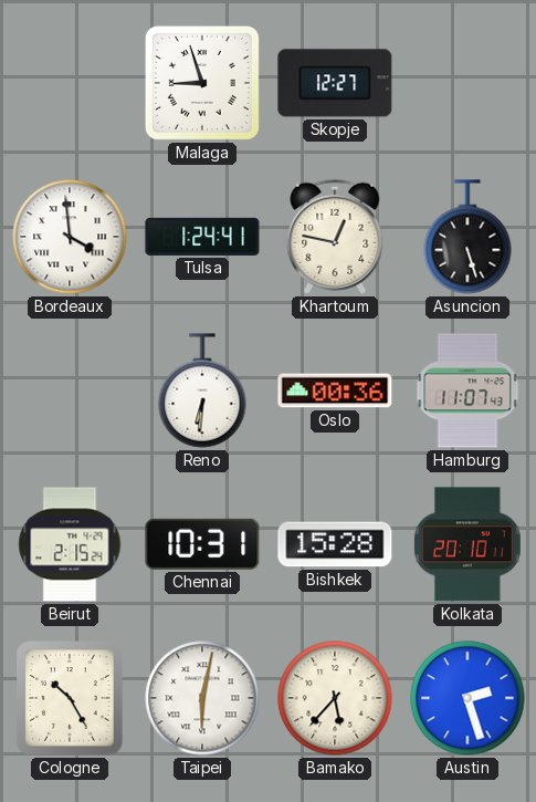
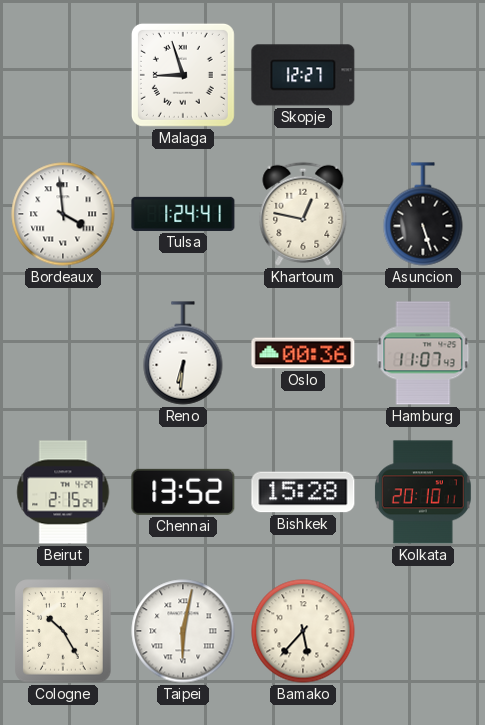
Chennai: 10:31 -> 13:52 (183, 492)
Austin: 2:27 -> none (467, 698)
